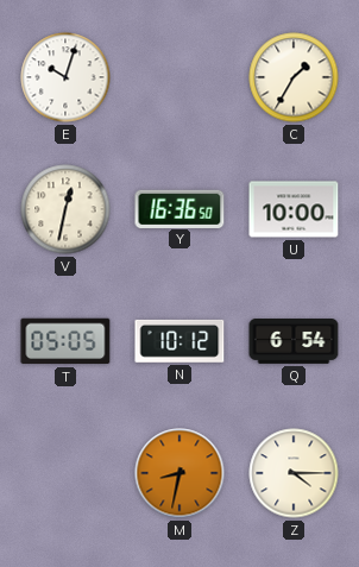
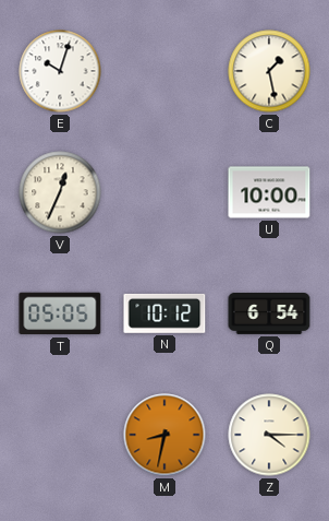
C: 1:35 -> 1:28 (269, 71)
V: 12:32 -> 12:34 (60, 192)
Y: 16:36 -> none (179, 208)
